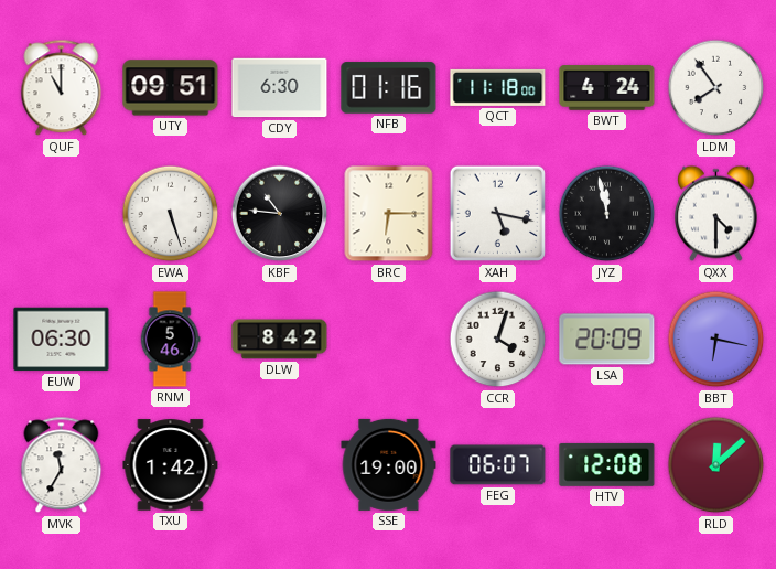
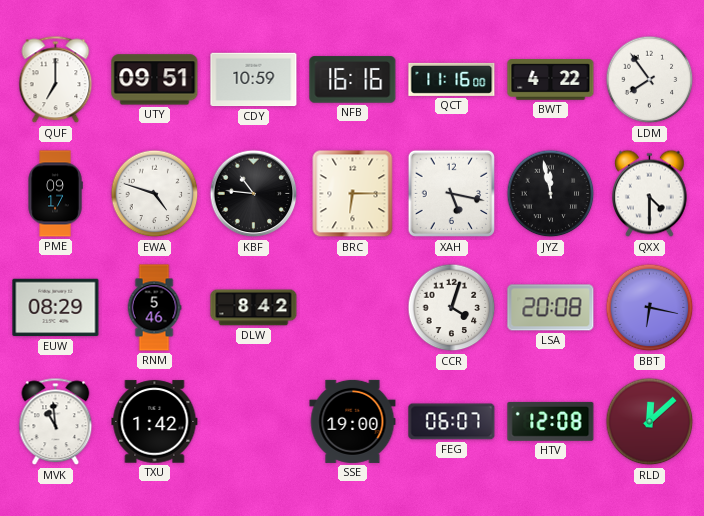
QUF: 11:00 -> 7:00 (56, 80)
CDY: 6:30 -> 10:59 (254, 80)
NFB: 01:16 -> 16:16 (353, 80)
QCT: 11:18 -> 11:16 (452, 79)
BWT: 4:24 -> 4:22 (551, 80)
PME: none -> 09:17 (55, 194)
EWA: 5:27 -> 4:48 (155, 194)
EUW: 06:30 -> 08:29 (56, 308)
LSA: 20:09 -> 20:08 (551, 308)
MVK: 11:35 -> 10:59 (56, 422)
